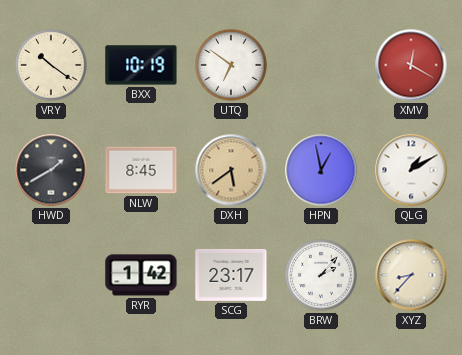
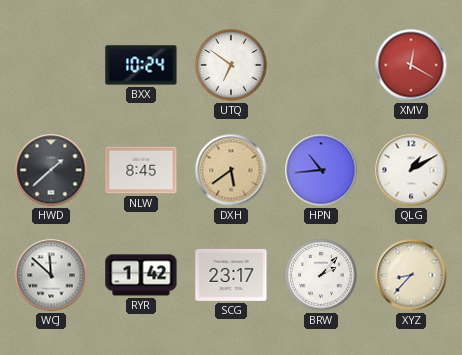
VRY: 10:21 -> none (51, 65)
BXX: 10:19 -> 10:24 (141, 65)
HWD: 1:40 -> 1:38 (51, 170)
HPN: 12:58 -> 10:44 (321, 170)
WCJ: none -> 11:52 (51, 275)
